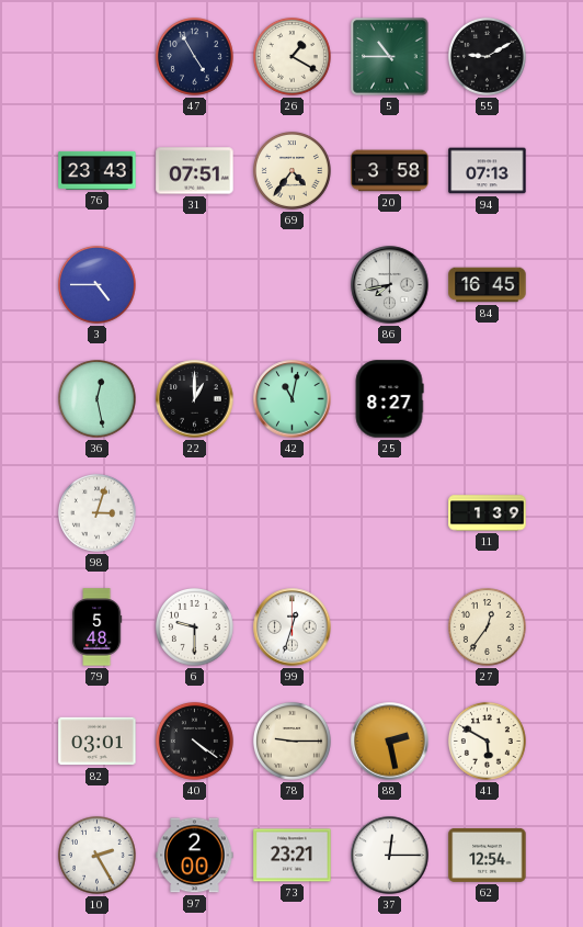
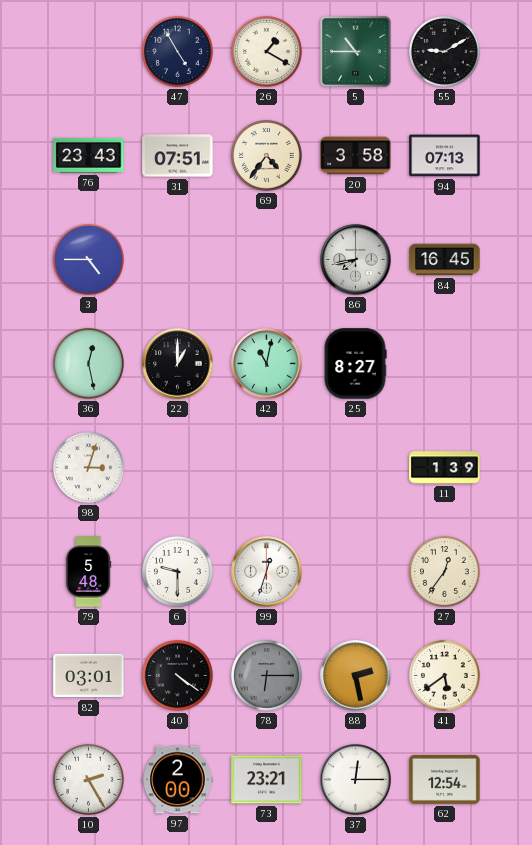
78: 9:15 -> 6:15 (266, 675)
78 dial: cream -> grey (266, 675)
41: 5:50 -> 5:39 (444, 675)
